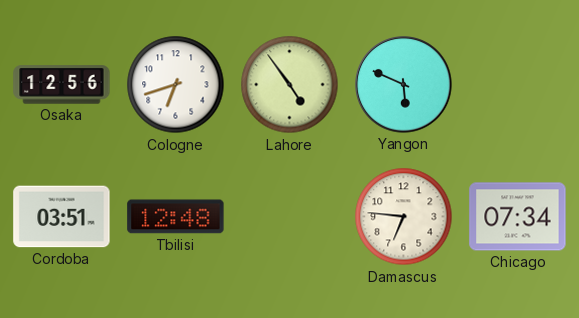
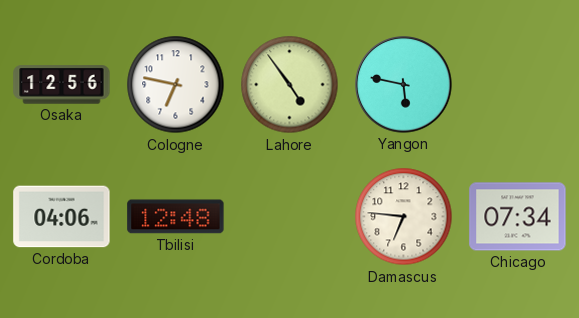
Cologne: 6:42 -> 6:47 (176, 85)
Yangon: 5:49 -> 5:47 (404, 85)
Cordoba: 03:51 -> 04:06 (62, 217)
